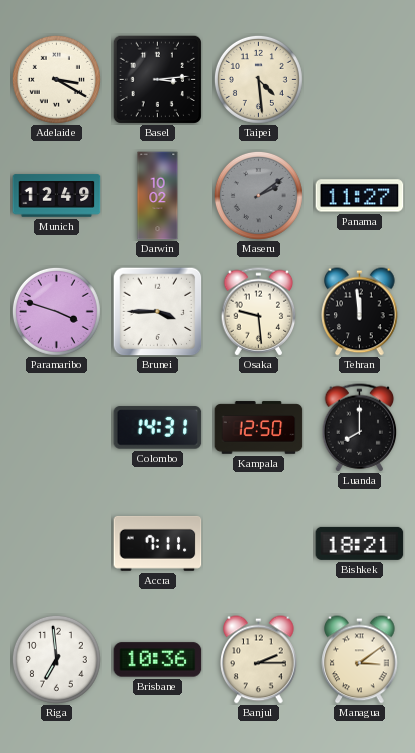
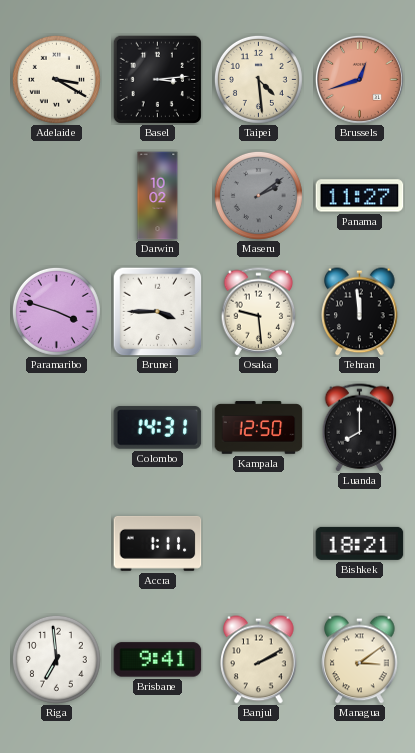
Brussels: none -> 12:42 (359, 79)
Munich: 12:49 -> none (57, 196)
Accra: 7:11 -> 1:11 (158, 543)
Brisbane: 10:36 -> 9:41 (158, 660)
Banjul: 2:15 -> 2:10 (259, 660)
